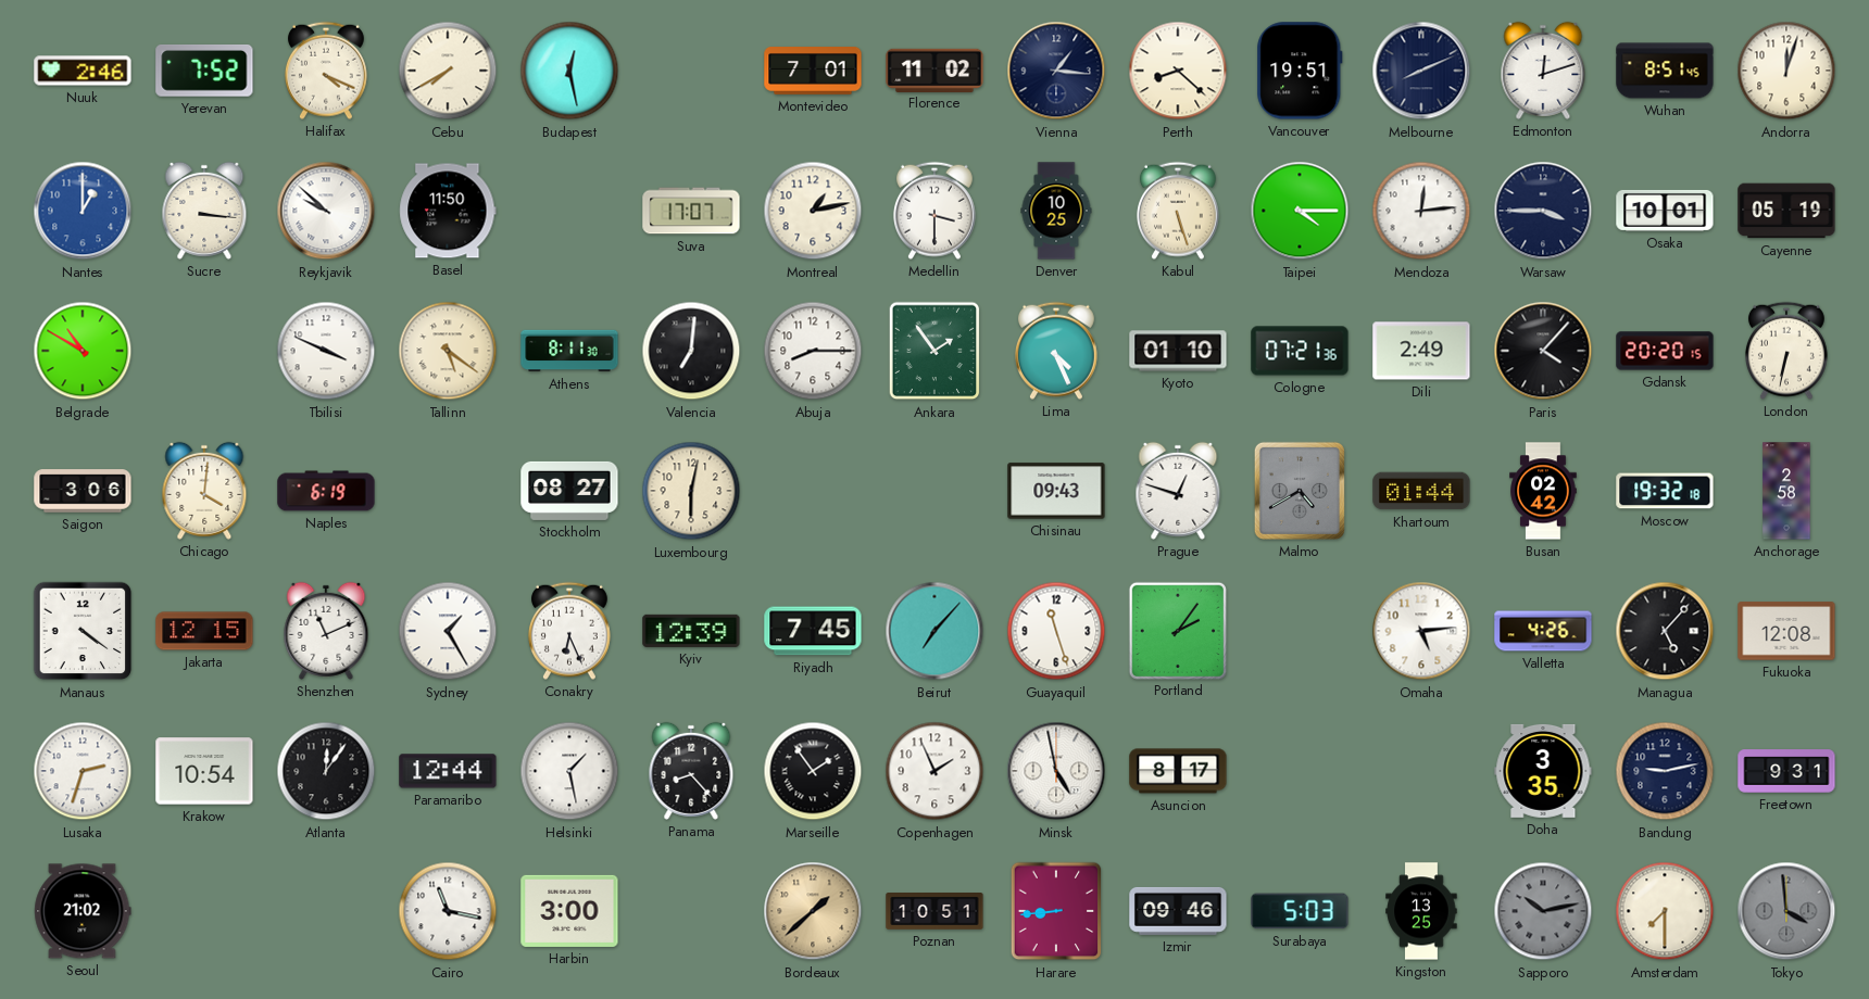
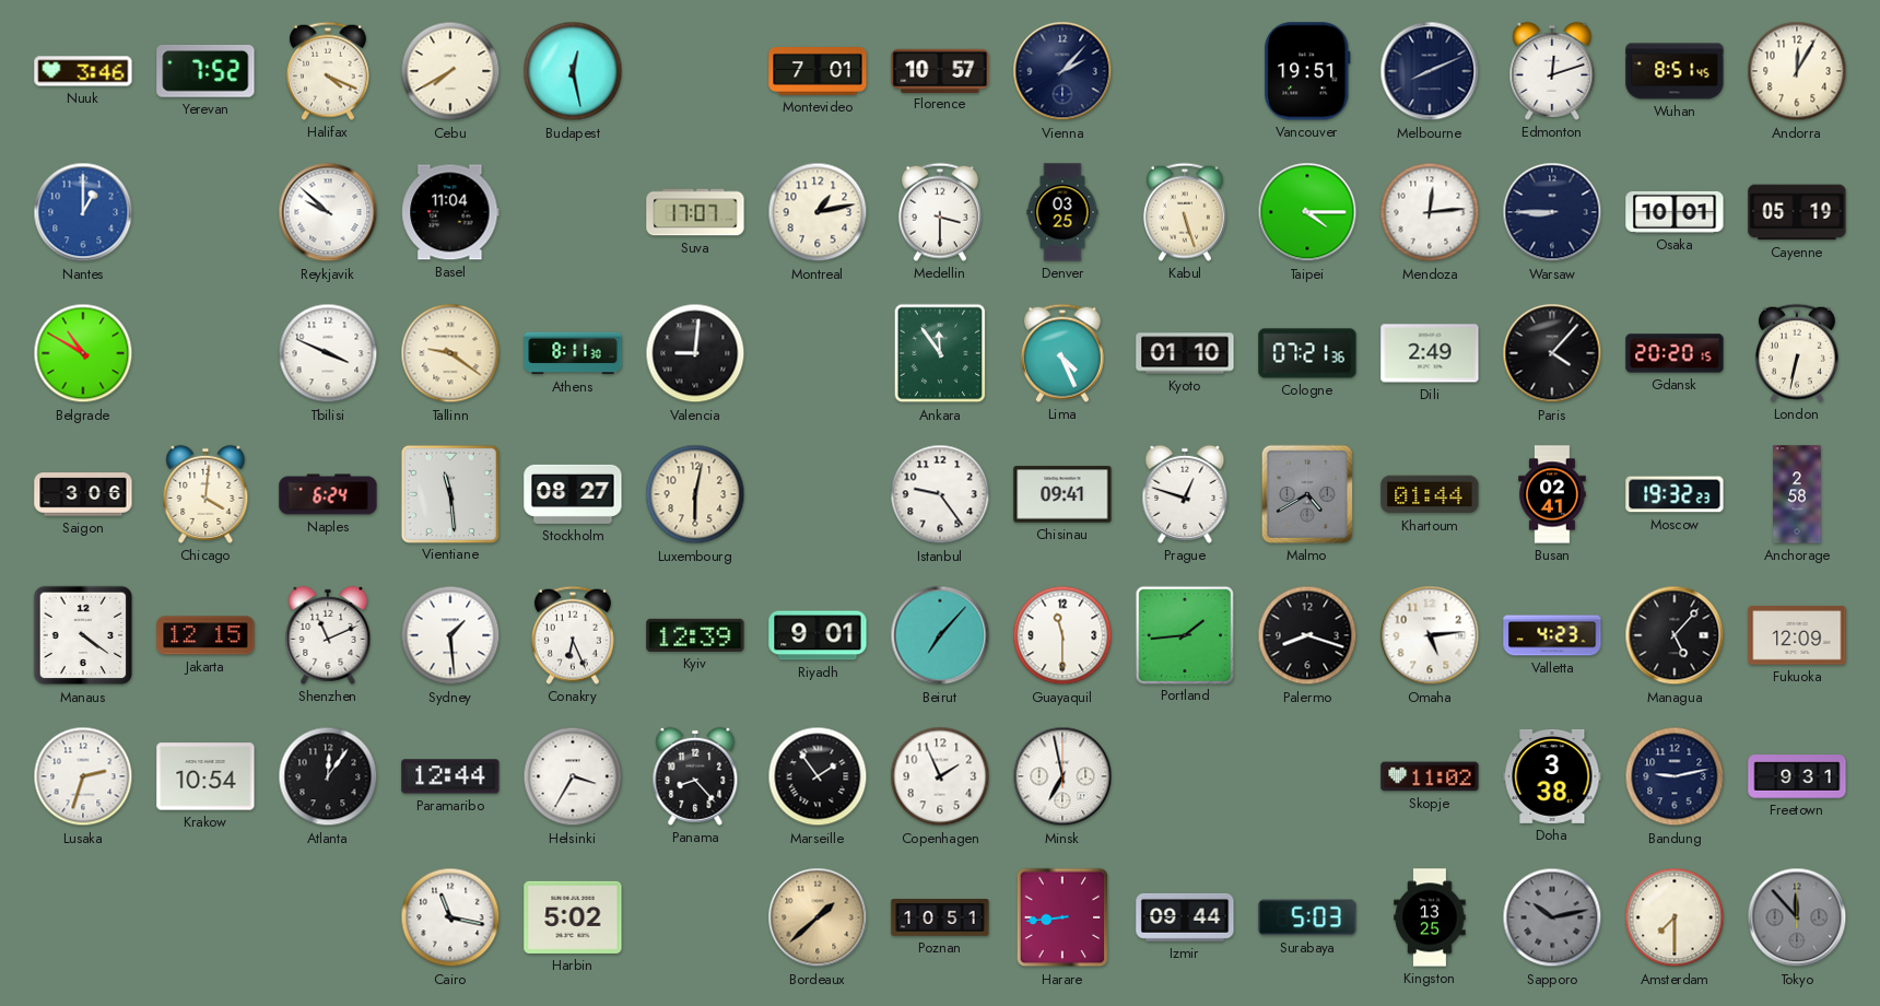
Nuuk: 2:46 -> 3:46 (83, 71)
Florence: 11:02 -> 10:57 (940, 70)
Vienna: 1:16 -> 2:07 (1062, 71)
Perth: 8:22 -> none (1178, 71)
Andorra: 12:03 -> 12:05 (1797, 71)
Sucre: 3:16 -> none (204, 211)
Basel: 11:50 -> 11:04 (450, 212)
Denver: 10:25 -> 03:25 (1062, 212)
Warsaw: 3:45 -> 8:45 (1552, 212)
Tallinn: 5:21 -> 9:21 (450, 353)
Valencia: 7:01 -> 9:01 (695, 353)
Abuja: 8:15 -> none (813, 351)
Ankara: 1:54 -> 11:54 (940, 353)
Naples: 6:19 -> 6:24 (328, 494)
Vientiane: none -> 11:29 (449, 493)
Istanbul: none -> 9:24 (940, 494)
Chisinau: 09:43 -> 09:41 (1062, 494)
Busan: 02:42 -> 02:41 (1552, 494)
Moscow: 19:32:18 -> 19:32:23 (1675, 494)
Sydney: 1:25 -> 1:29 (450, 635)
Riyadh: 7:45 -> 9:01 (818, 635)
Guayaquil: 11:27 -> 11:30 (1062, 635)
Portland: 2:06 -> 1:44 (1184, 634)
Palermo: none -> 8:18 (1307, 635)
Valletta: 4:26 -> 4:23 (1552, 635)
Fukuoka: 12:08 -> 12:09 (1797, 635)
Helsinki: 1:28 -> 3:35 (573, 776)
Minsk: 4:58 -> 6:58 (1062, 776)
Asuncion: 8:17 -> none (1178, 771)
Skopje: none -> 11:02 (1430, 776)
Doha: 3:35 -> 3:38 (1552, 776)
Seoul: 21:02 -> none (83, 911)
Harbin: 3:00 -> 5:02 (573, 917)
Izmir: 09:46 -> 09:44 (1185, 917)
Tokyo: 3:59 -> 11:53 (1797, 917)
